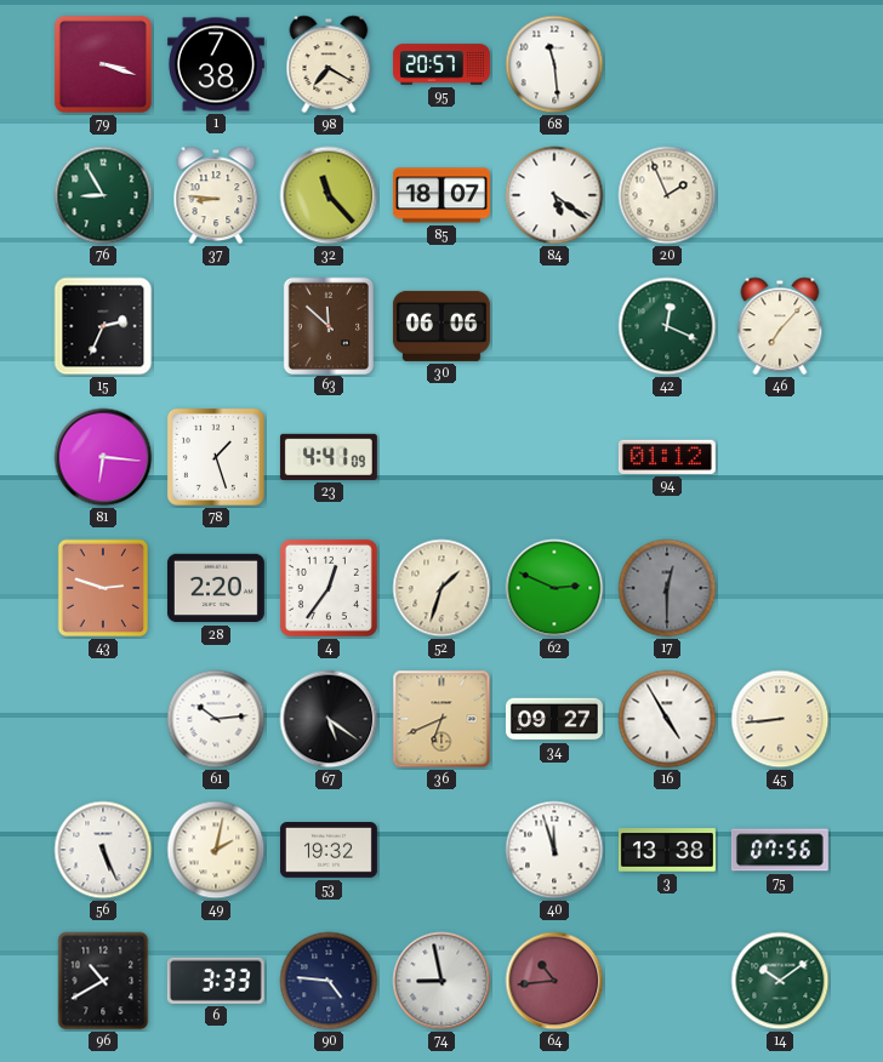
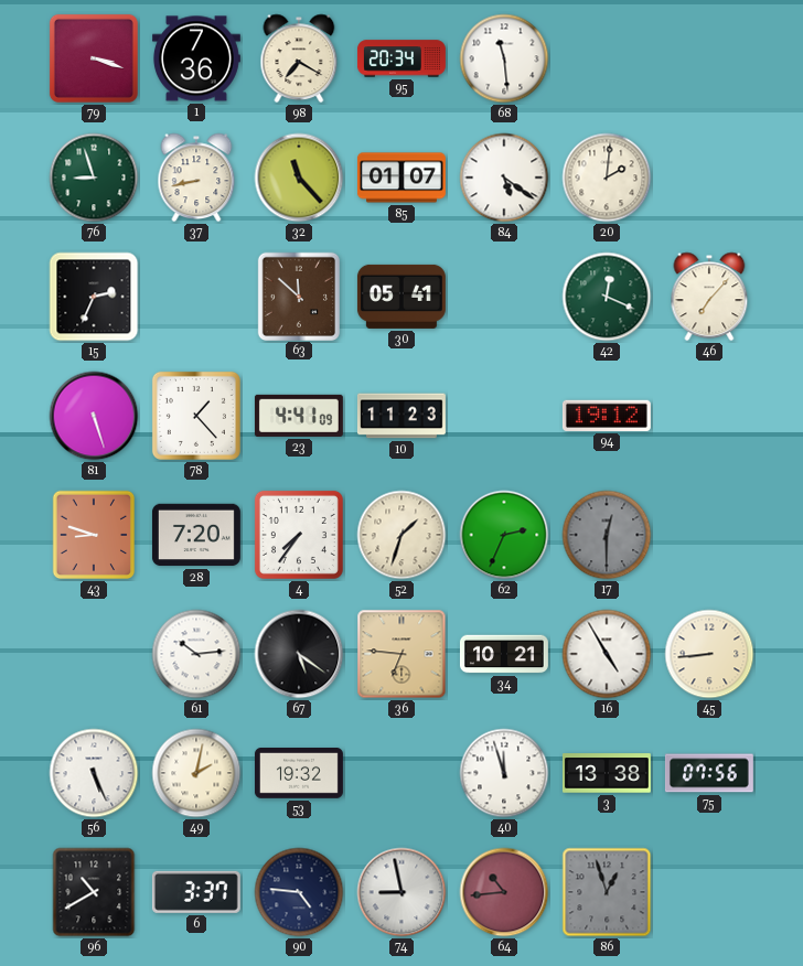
1: 7:38 -> 7:36 (196, 58)
95: 20:57 -> 20:34 (401, 58)
76: 8:55 -> 8:57 (94, 178)
37: 8:46 -> 8:43 (196, 178)
85: 18:07 -> 01:07 (401, 178)
20: 1:56 -> 2:01 (607, 178)
30: 06:06 -> 05:41 (401, 297)
81: 6:16 -> 5:27 (94, 416)
78: 1:27 -> 1:23 (196, 416)
10: none -> 11:23 (401, 416)
94: 01:12 -> 19:12 (607, 416)
43: 2:48 -> 8:48 (94, 535)
28: 2:20 -> 7:20 (196, 535)
4: 12:36 -> 7:36 (299, 535)
62: 2:49 -> 2:34 (504, 535)
36: 6:41 -> 6:46 (401, 654)
34: 09:27 -> 10:21 (504, 654)
6: 3:33 -> 3:37 (196, 892)
86: none -> 12:57 (607, 892)
14: 10:09 -> none (780, 981)
